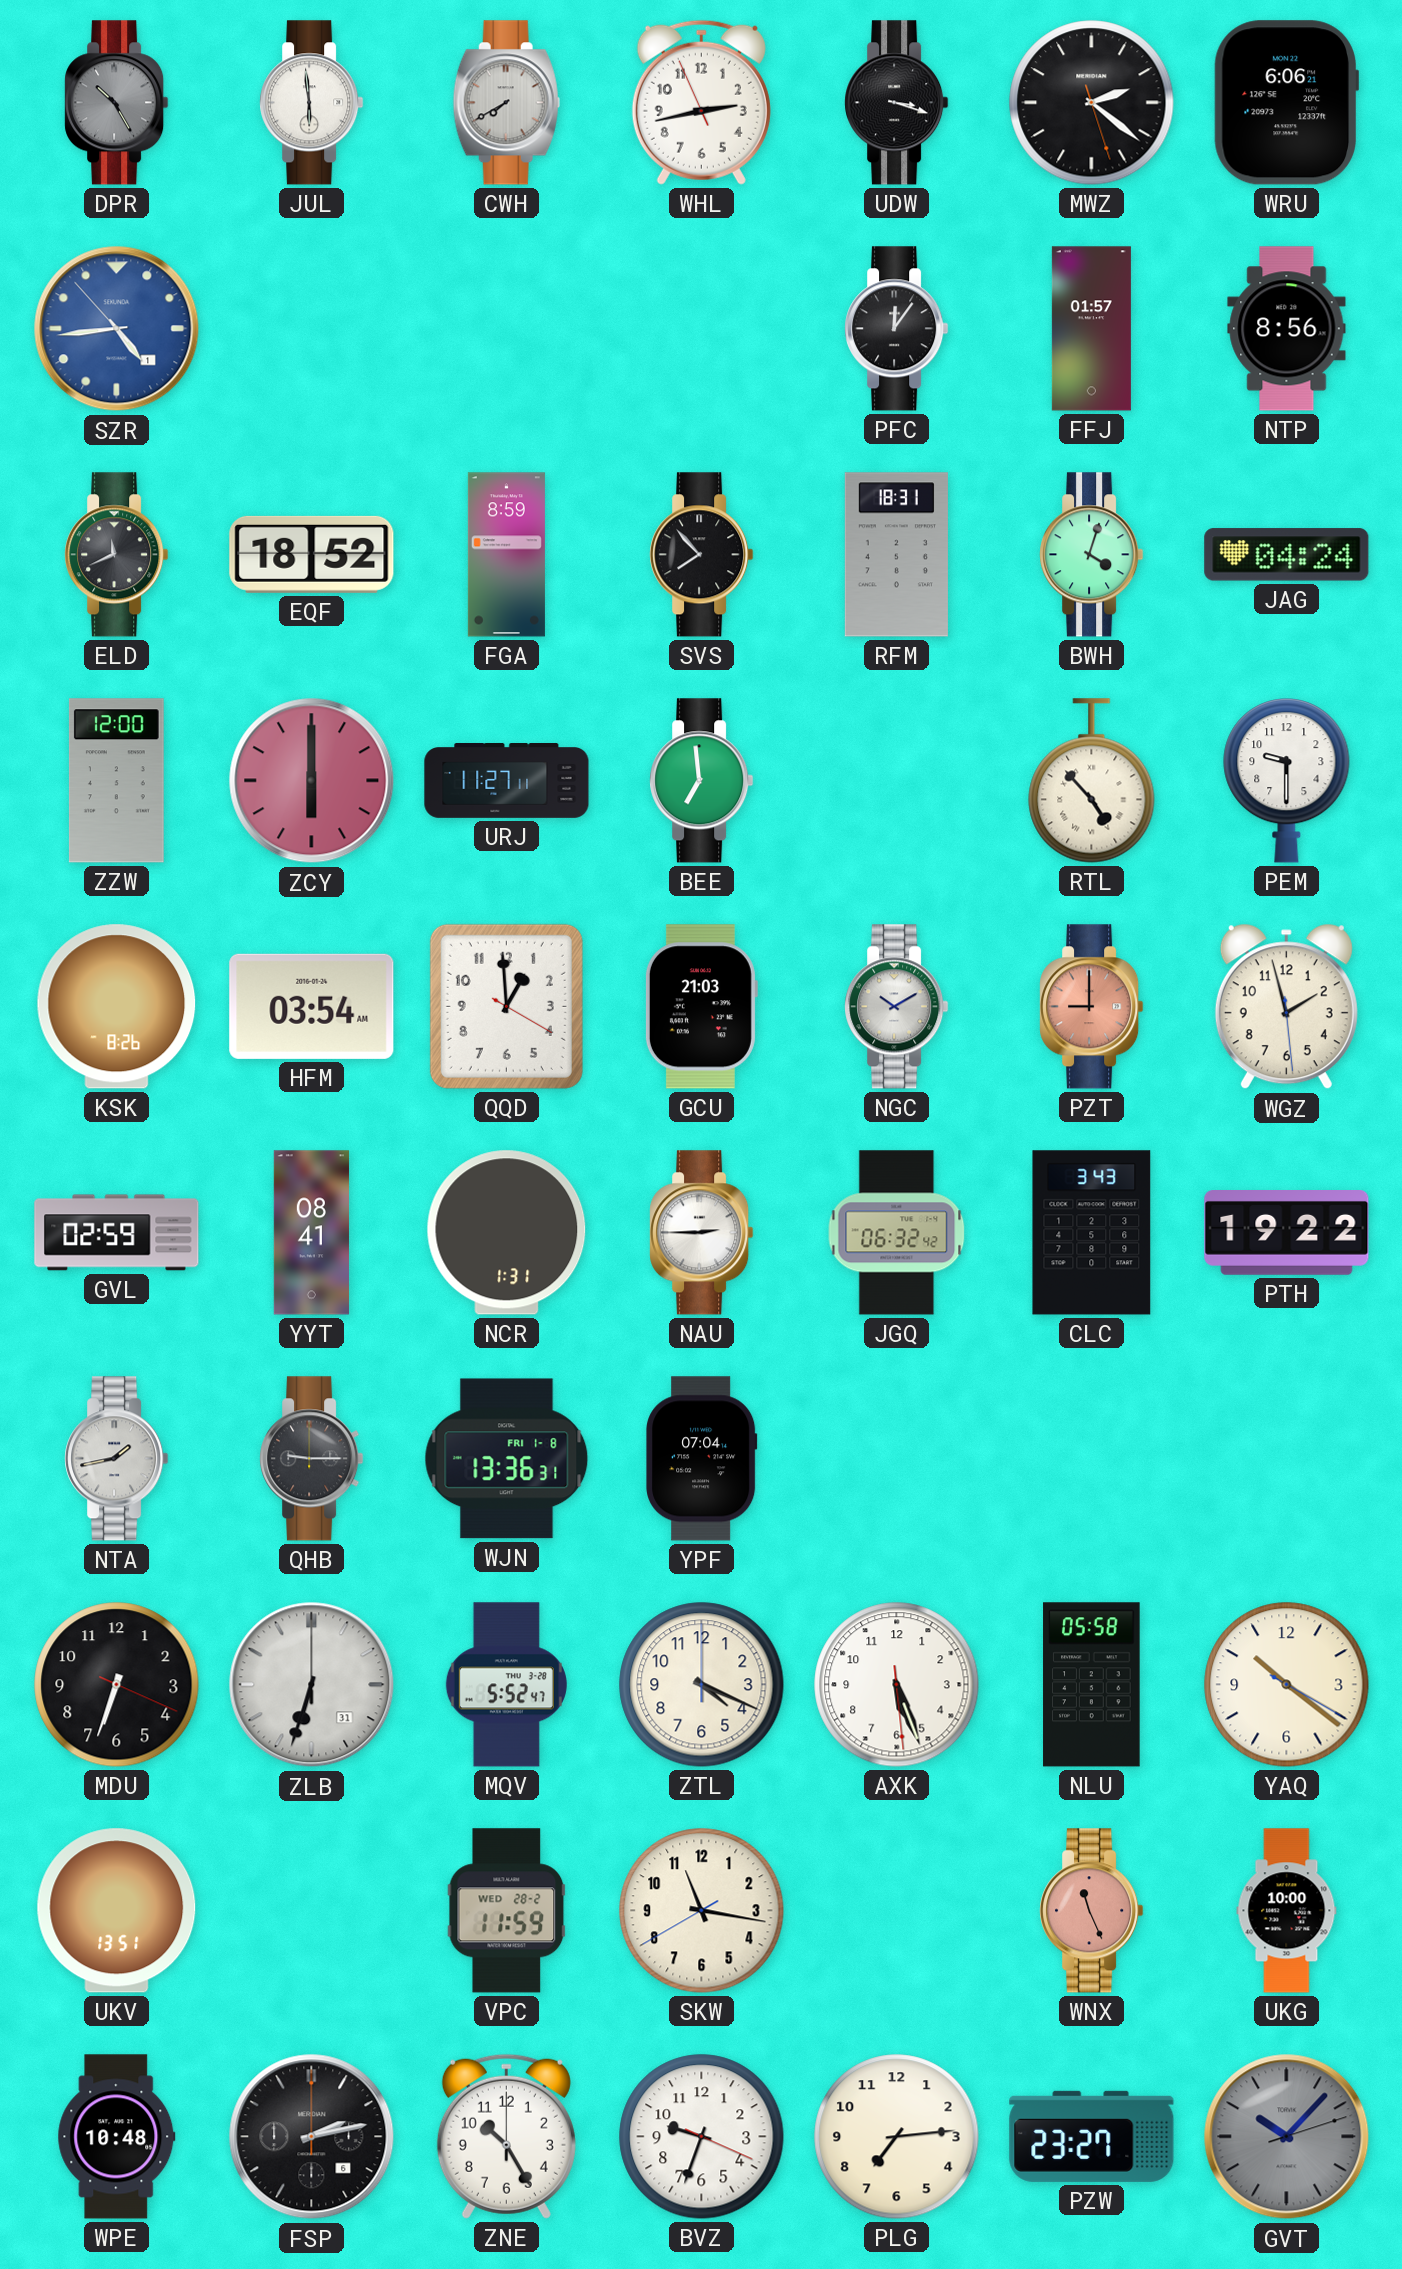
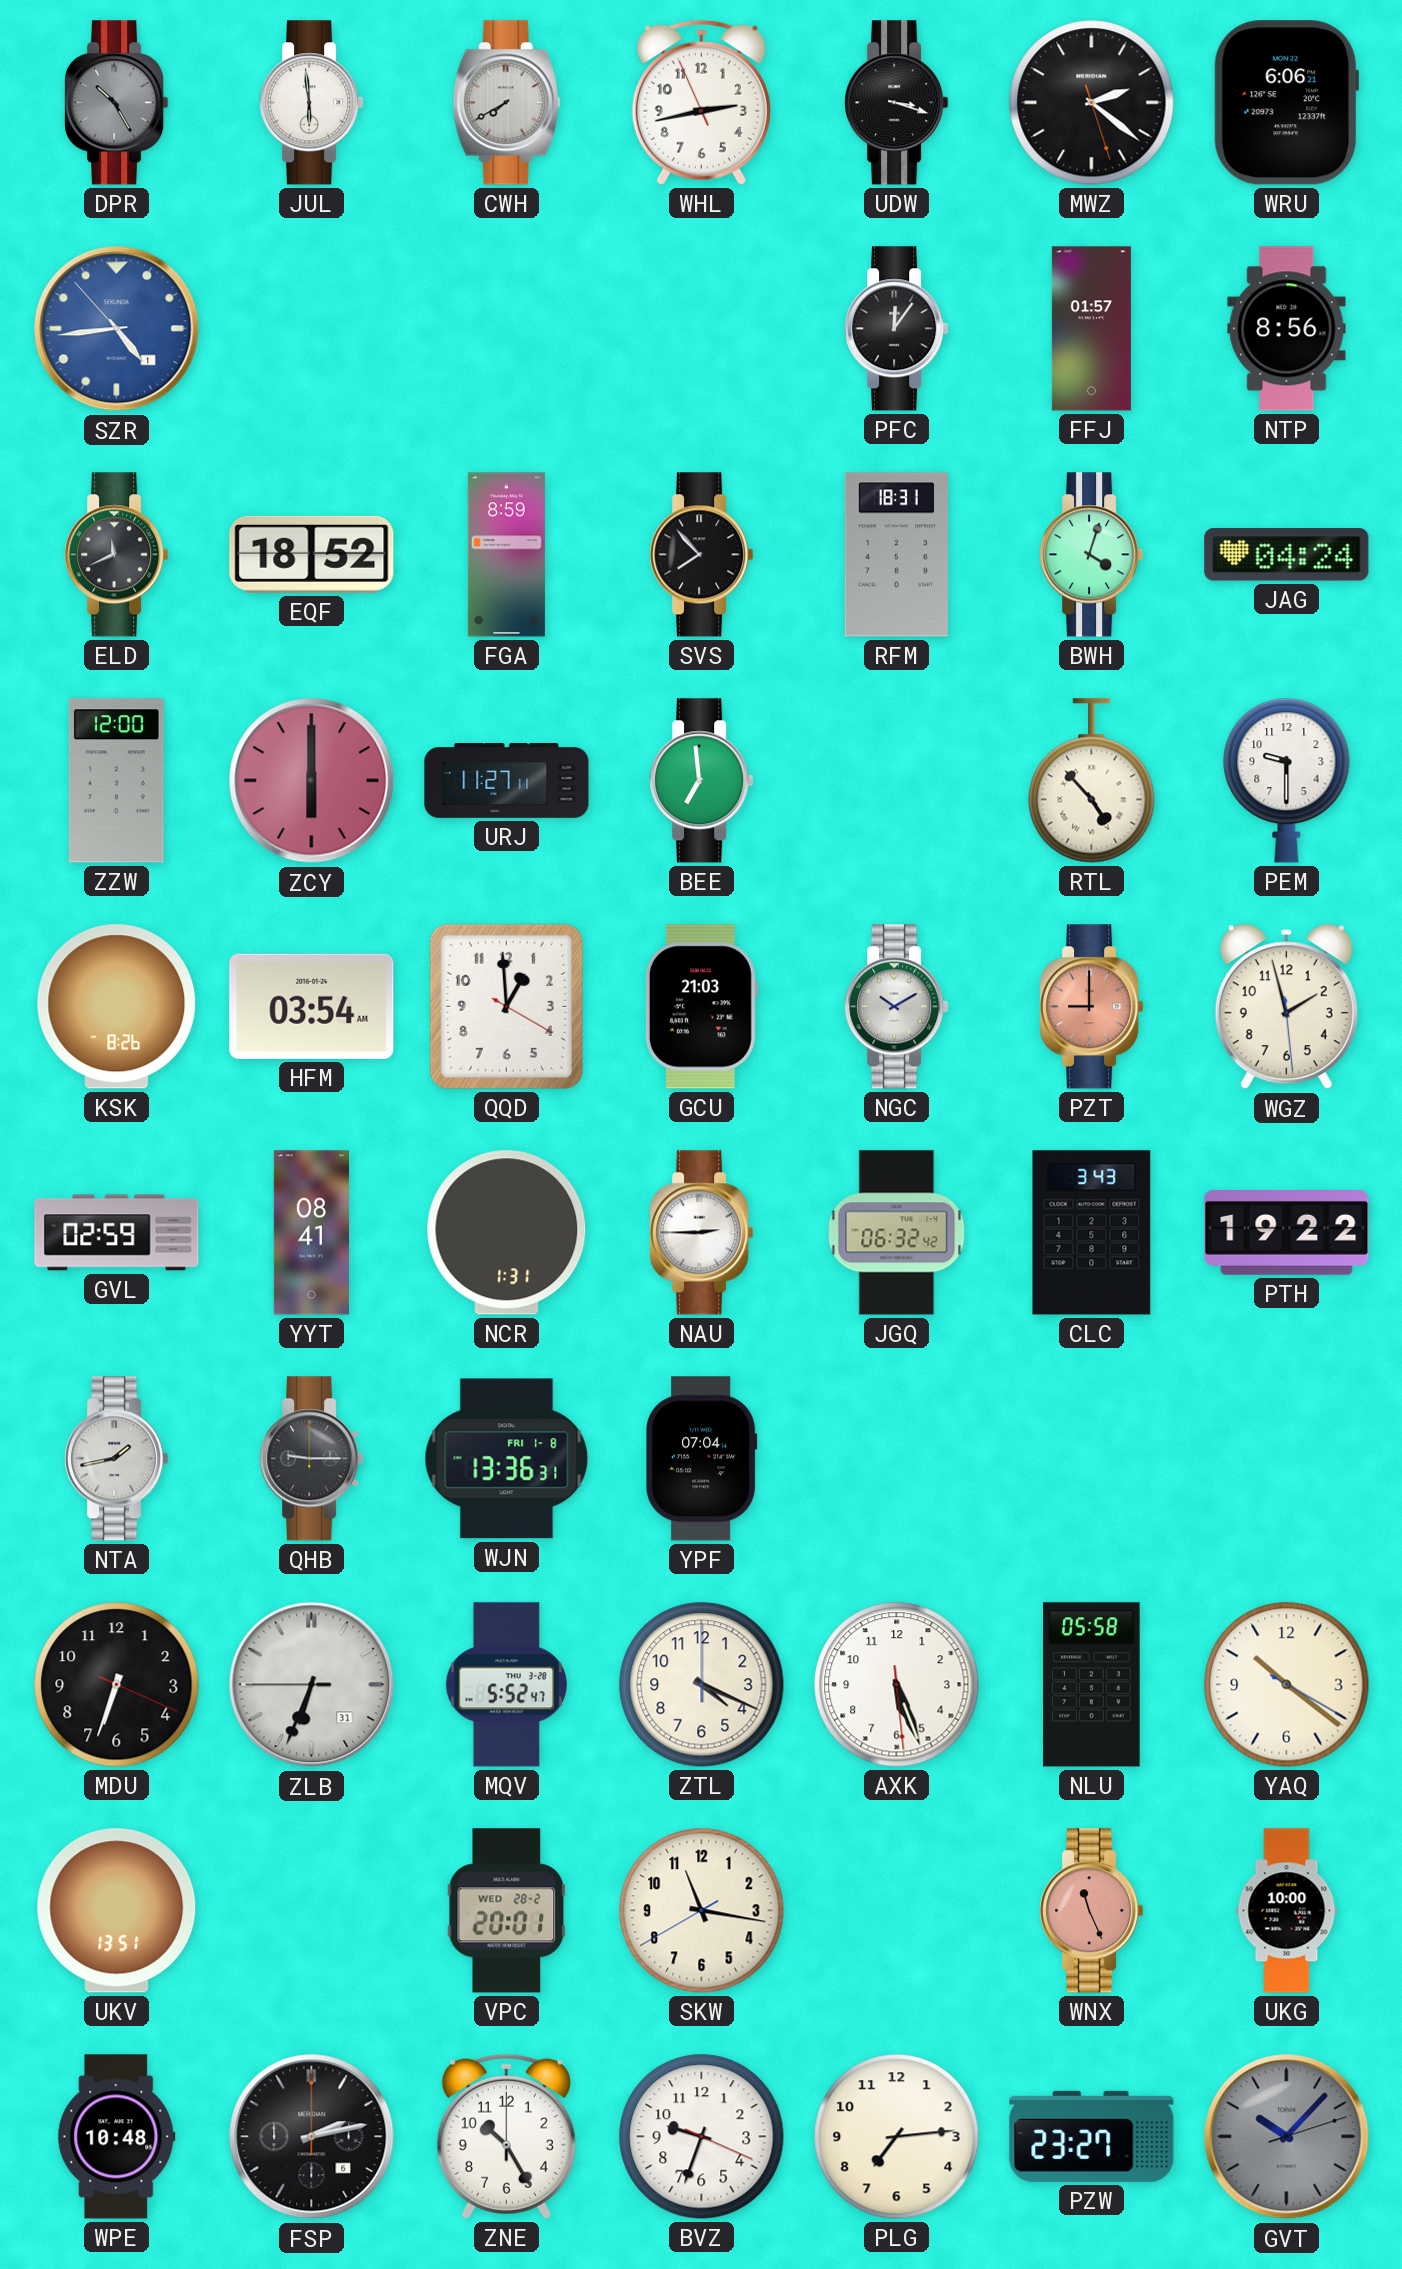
ZLB: 6:33:00 -> 6:33:45 (312, 1685)
VPC: 11:59 -> 20:01 (507, 1911)
